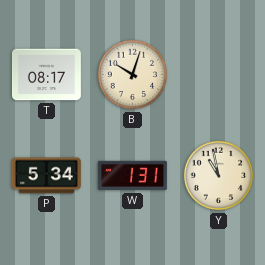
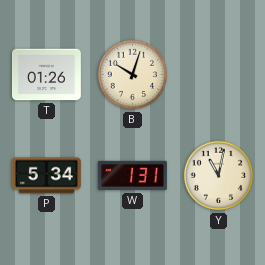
T: 08:17 -> 01:26 (46, 75)
Y: 10:58 -> 11:02 (219, 176)
